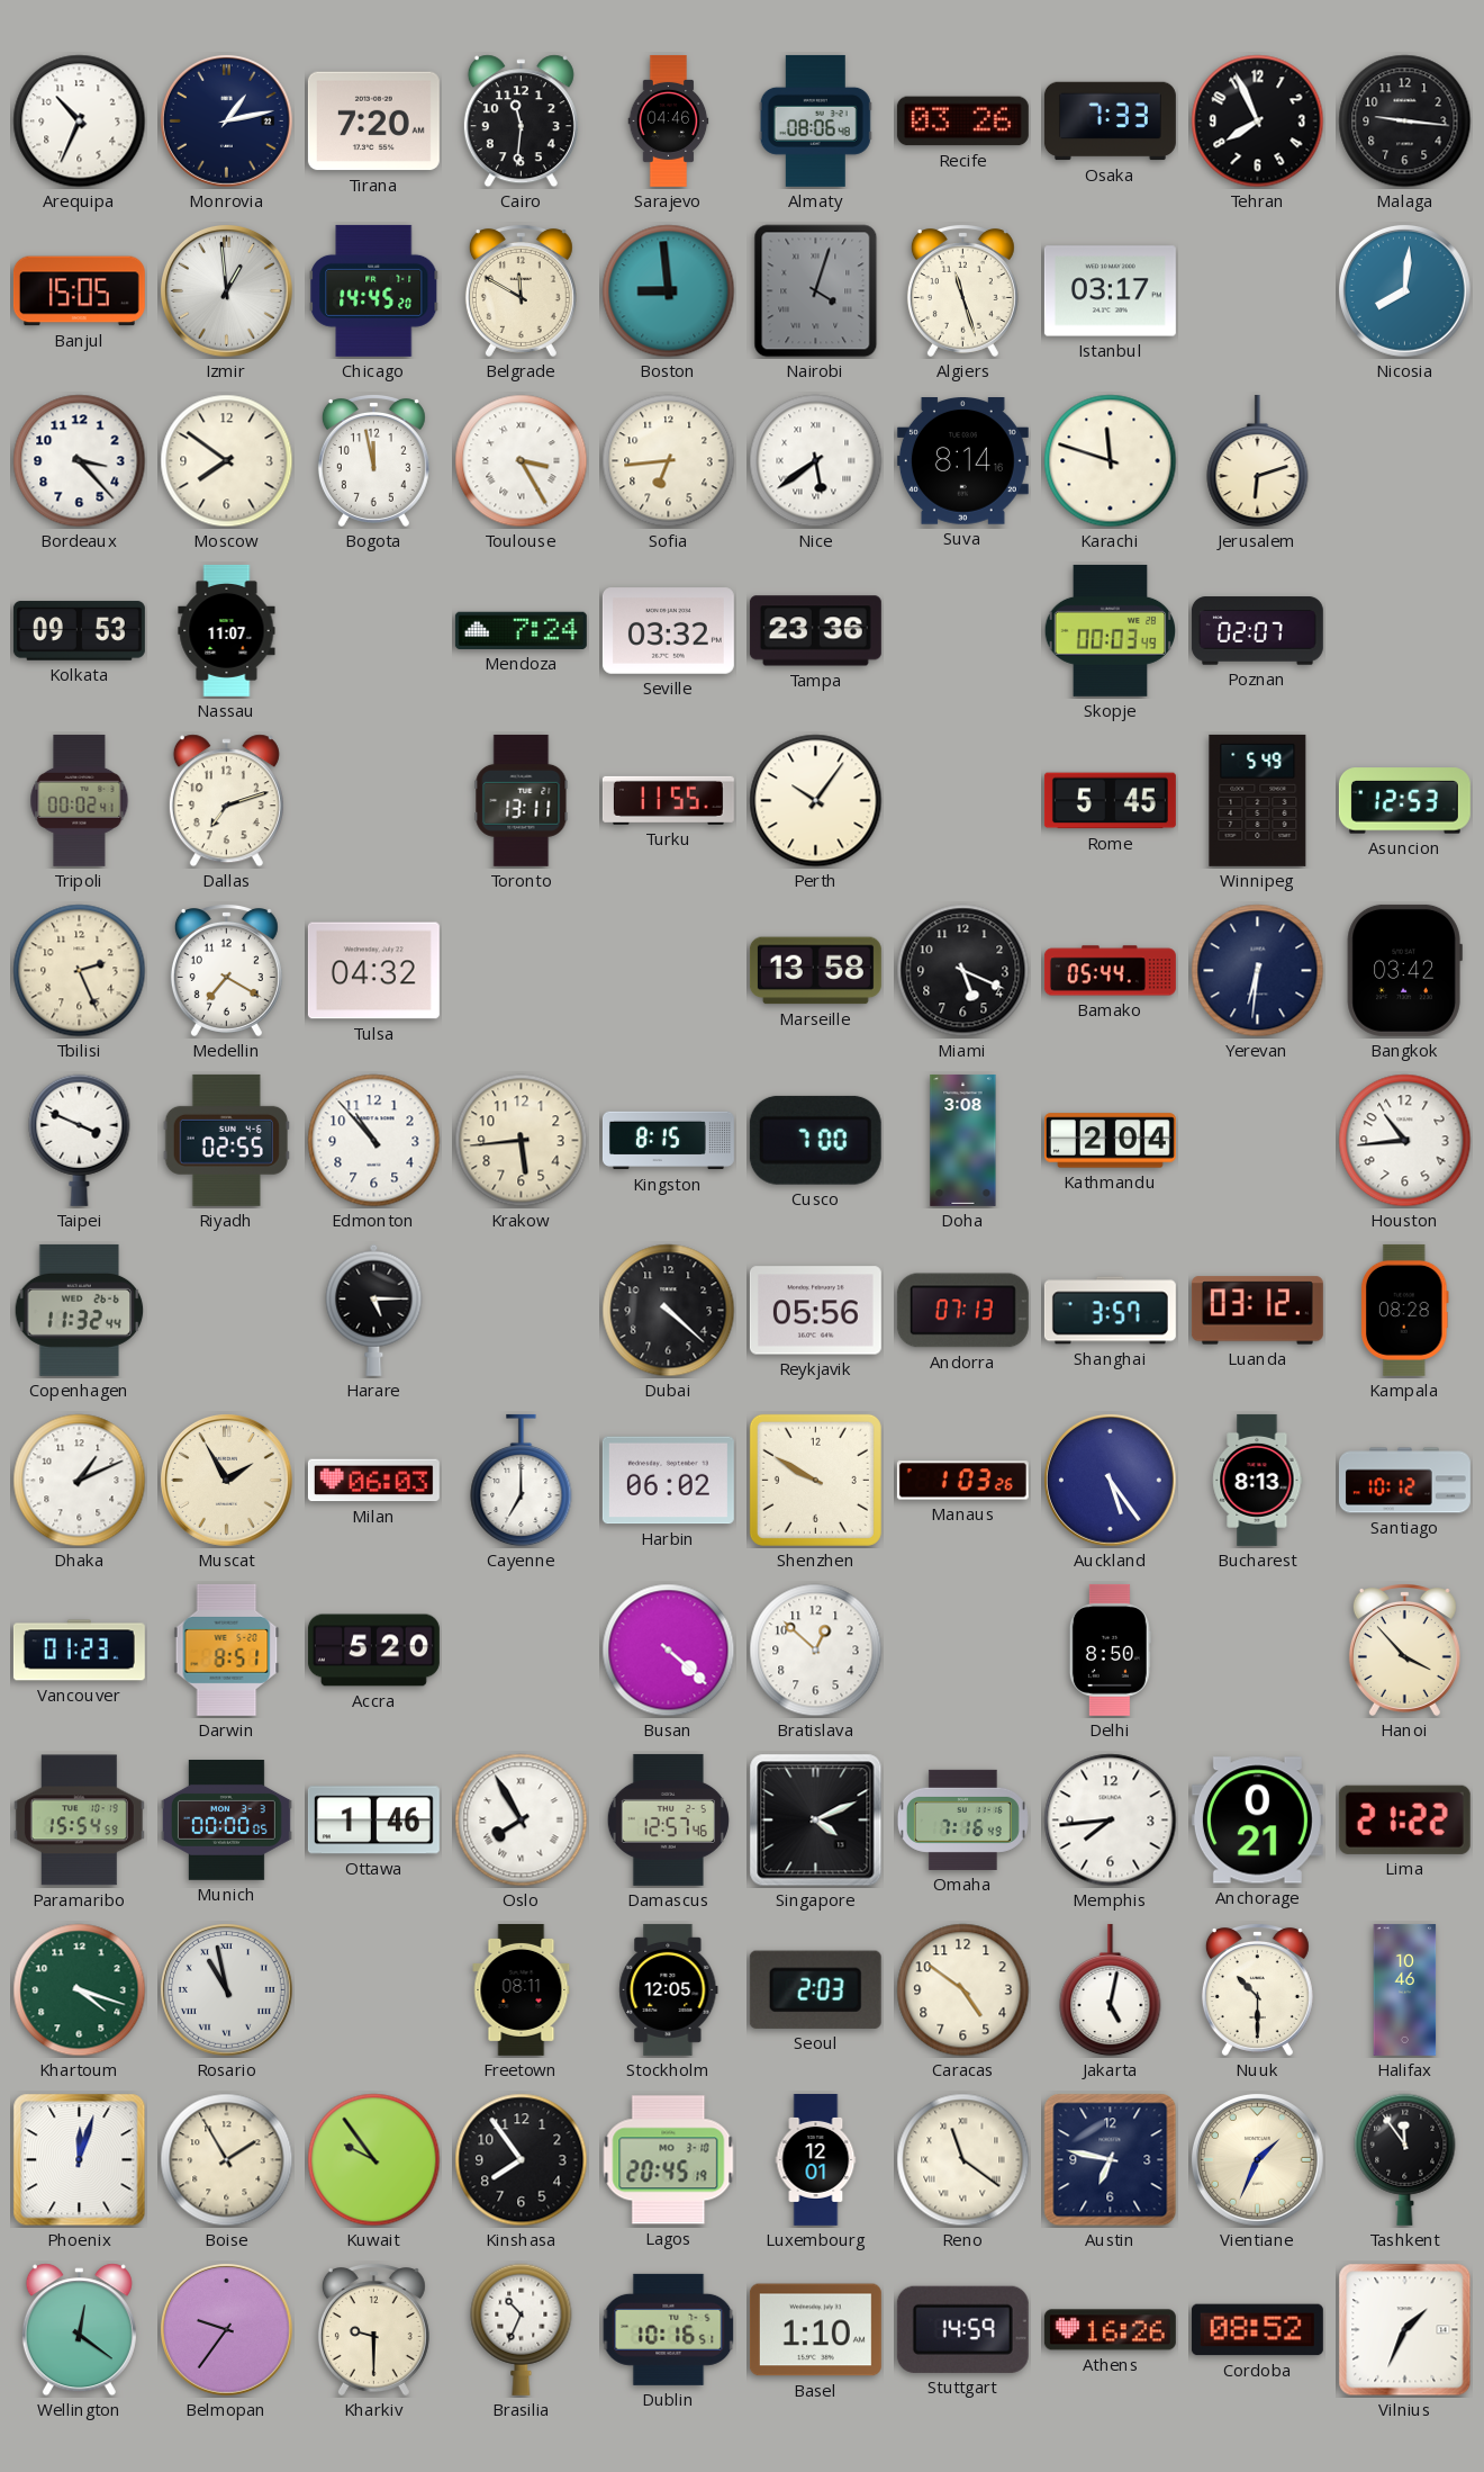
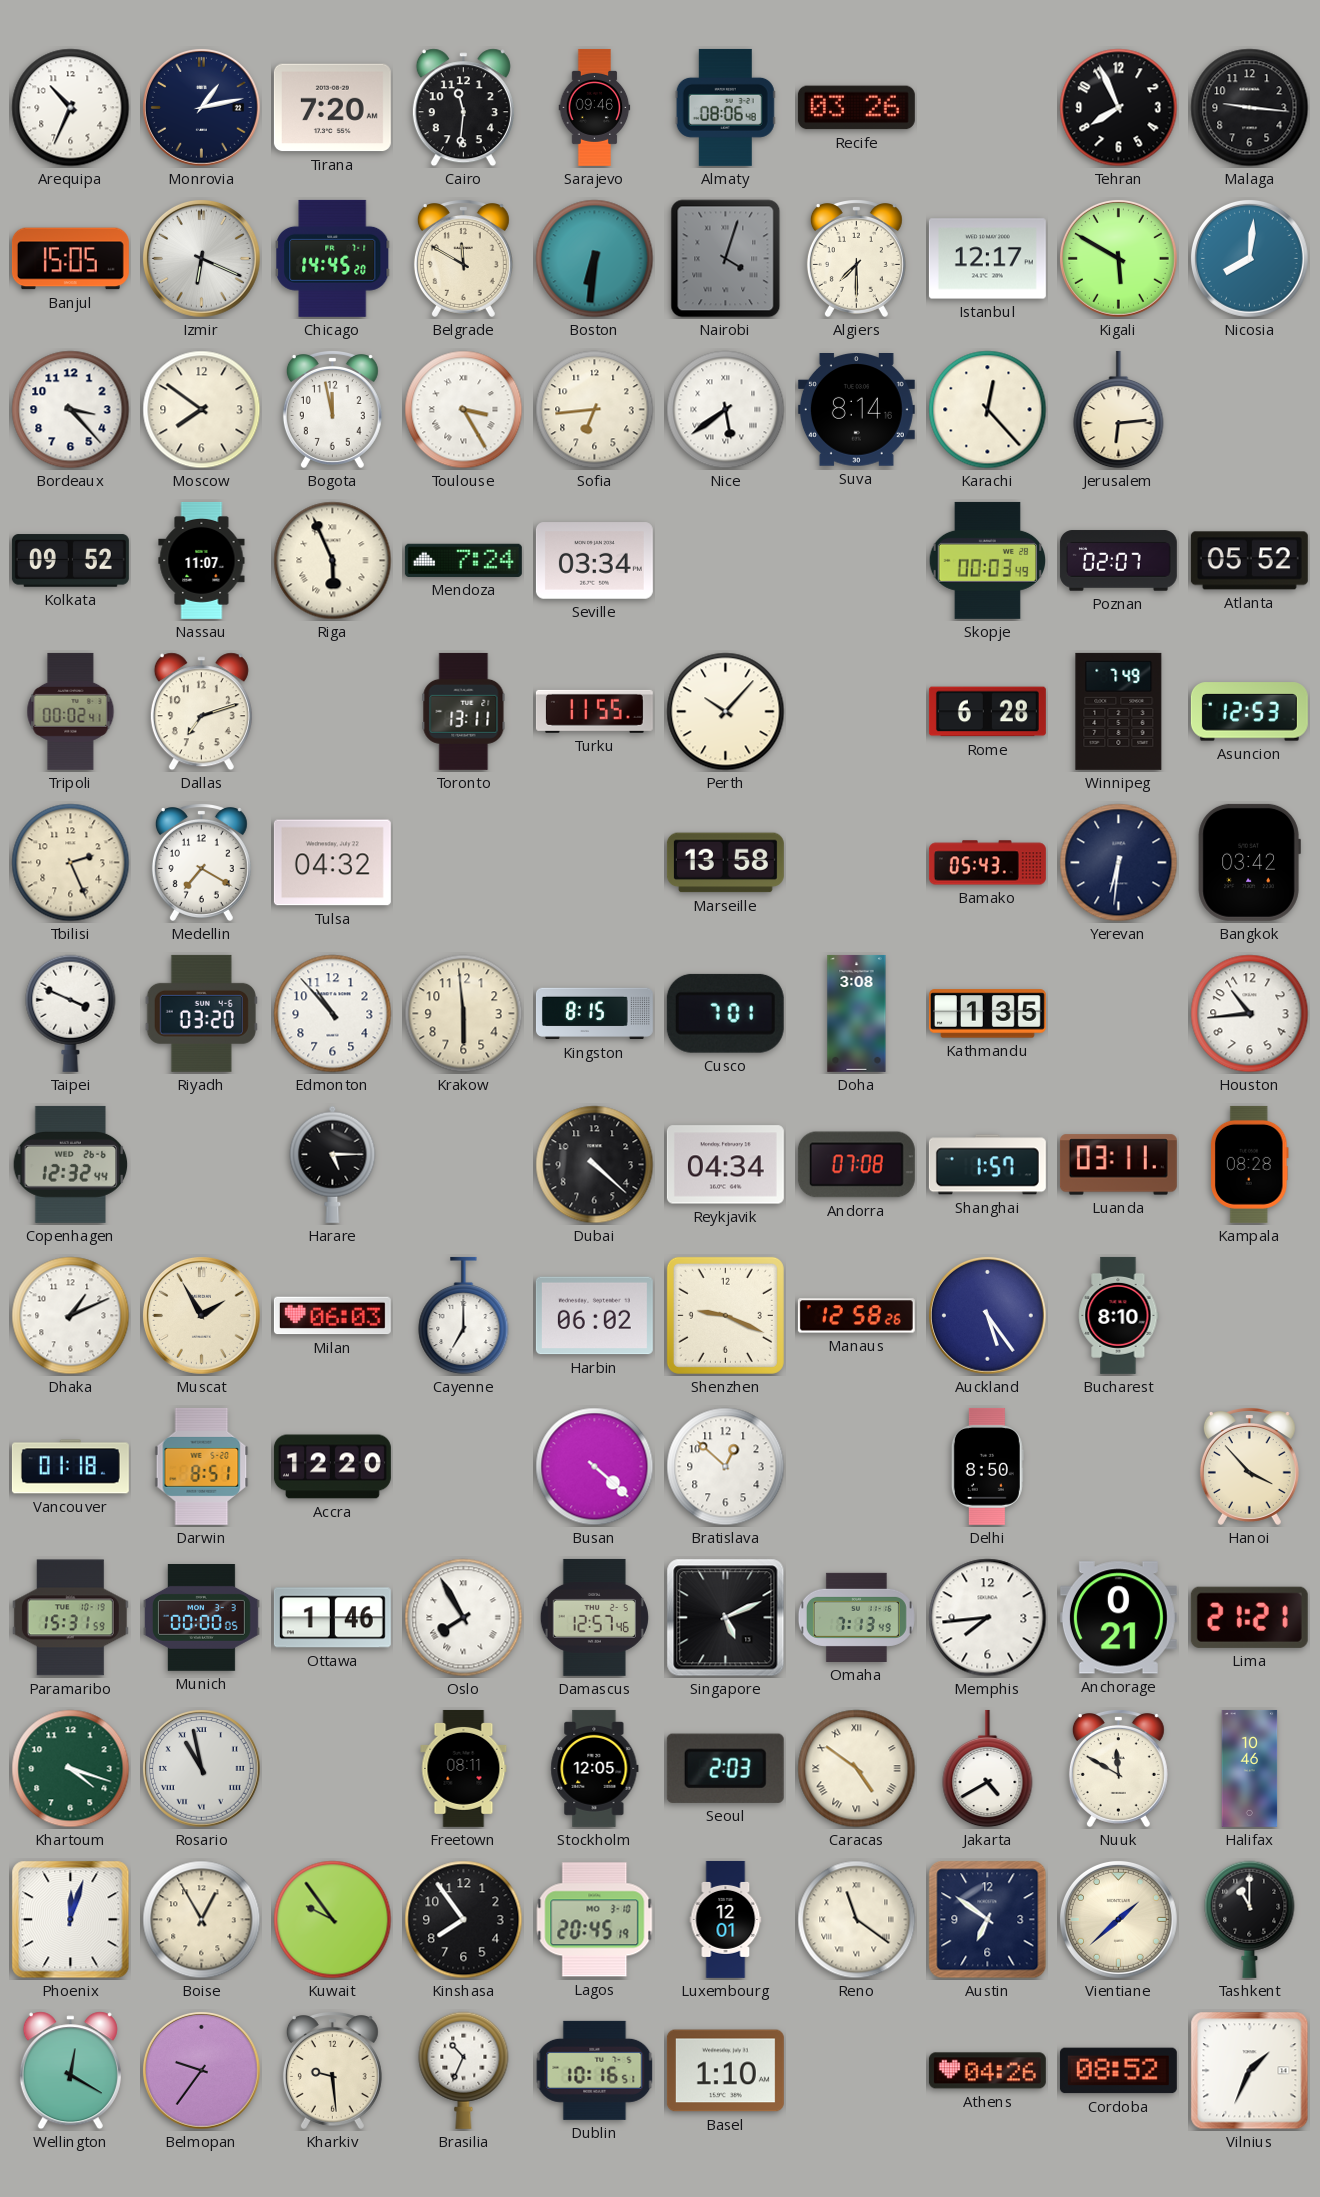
Sarajevo: 04:46 -> 09:46 (595, 107)
Osaka: 7:33 -> none (1110, 122)
Izmir: 12:59 -> 6:19 (201, 258)
Boston: 8:59 -> 6:31 (595, 259)
Algiers: 11:27 -> 7:30 (856, 259)
Istanbul: 03:17 -> 12:17 (987, 259)
Kigali: none -> 5:50 (1118, 258)
Karachi: 11:48 -> 12:23 (988, 410)
Jerusalem: 6:12 -> 6:14 (1119, 410)
Kolkata: 09:53 -> 09:52 (70, 561)
Riga: none -> 5:56 (333, 561)
Seville: 03:32 -> 03:34 (594, 561)
Tampa: 23:36 -> none (815, 631)
Atlanta: none -> 05:52 (1249, 561)
Perth: 10:06 -> 10:07 (726, 712)
Rome: 5:45 -> 6:28 (987, 712)
Winnipeg: 5:49 -> 7:49 (1119, 711)
Miami: 5:19 -> none (963, 971)
Bamako: 05:44 -> 05:43 (987, 863)
Riyadh: 02:55 -> 03:20 (201, 1013)
Krakow: 5:44 -> 5:59 (464, 1014)
Cusco: 7:00 -> 7:01 (725, 1013)
Kathmandu: 2:04 -> 1:35 (987, 1014)
Copenhagen: 11:32 -> 12:32 (71, 1164)
Reykjavik: 05:56 -> 04:34 (725, 1165)
Andorra: 07:13 -> 07:08 (856, 1165)
Shanghai: 3:57 -> 1:57 (987, 1165)
Luanda: 03:12 -> 03:11 (1118, 1165)
Shenzhen: 9:50 -> 9:19 (725, 1315)
Manaus: 1:03 -> 12:58 (856, 1316)
Bucharest: 8:13 -> 8:10 (1119, 1315)
Santiago: 10:12 -> none (1404, 1481)
Vancouver: 01:23 -> 01:18 (70, 1467)
Accra: 5:20 -> 12:20 (332, 1467)
Paramaribo: 15:54 -> 15:31 (70, 1618)
Singapore: 4:11 -> 5:11 (726, 1618)
Omaha: 7:16 -> 7:13 (856, 1617)
Lima: 21:22 -> 21:21 (1249, 1617)
Caracas numerals: Arabic -> Roman (857, 1769)
Jakarta: 5:02 -> 4:40 (988, 1769)
Nuuk: 10:30 -> 11:50 (1118, 1769)
Boise: 1:55 -> 12:55 (202, 1920)
Austin: 6:47 -> 6:51 (988, 1920)
Vientiane: 1:34 -> 1:38 (1118, 1919)
Tashkent: 11:54 -> 11:00 (1250, 1919)
Wellington: 12:21 -> 12:20 (70, 2071)
Kharkiv: 9:30 -> 9:29 (332, 2071)
Stuttgart: 14:59 -> none (962, 2329)
Athens: 16:26 -> 04:26 (987, 2071)
